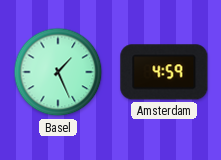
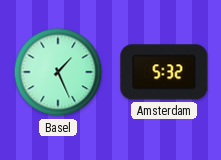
Amsterdam: 4:59 -> 5:32 (164, 72)
